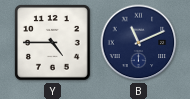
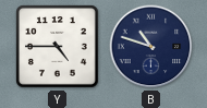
B: 11:11 -> 10:48 (151, 47)
